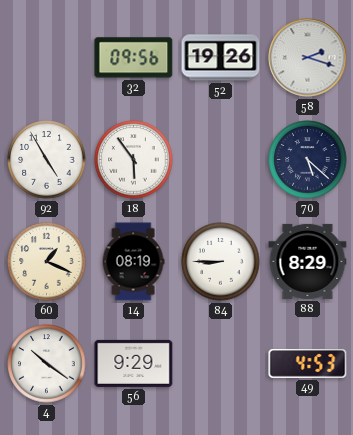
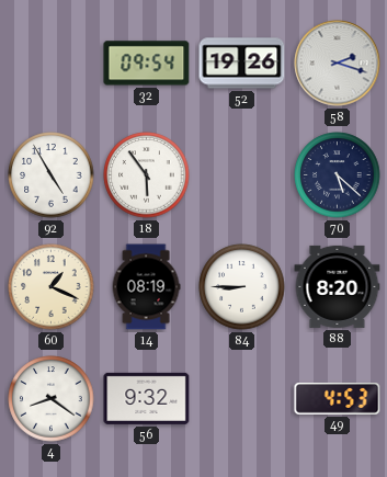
32: 09:56 -> 09:54 (147, 64)
88: 8:29 -> 8:20 (338, 286)
4: 10:21 -> 8:21 (52, 399)
56: 9:29 -> 9:32 (147, 398)
